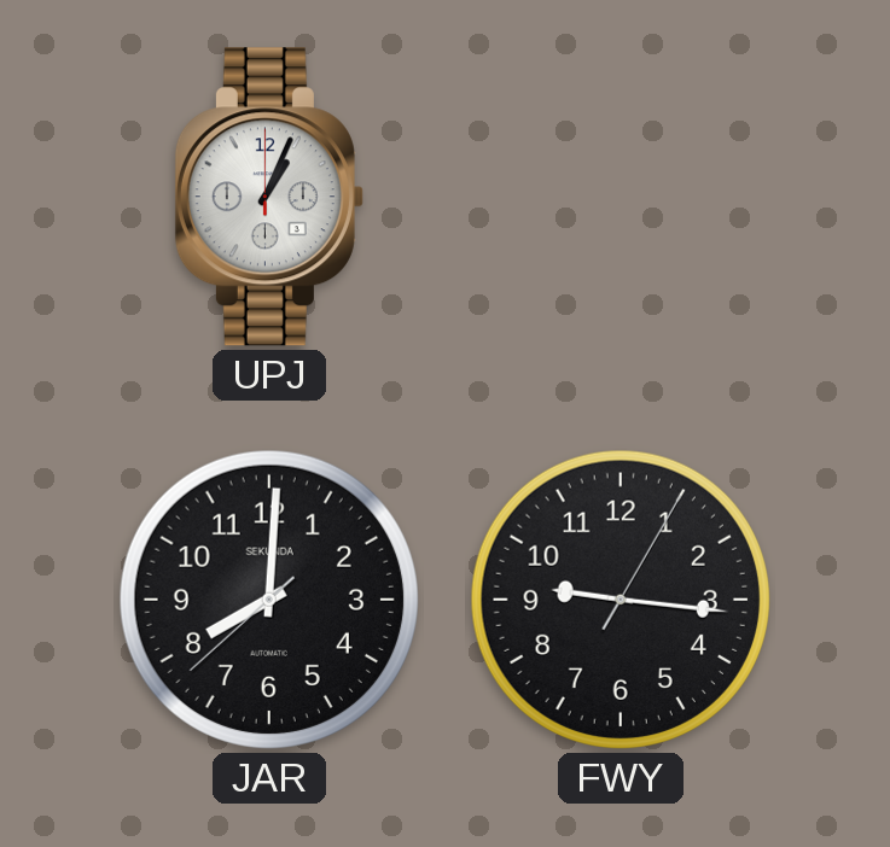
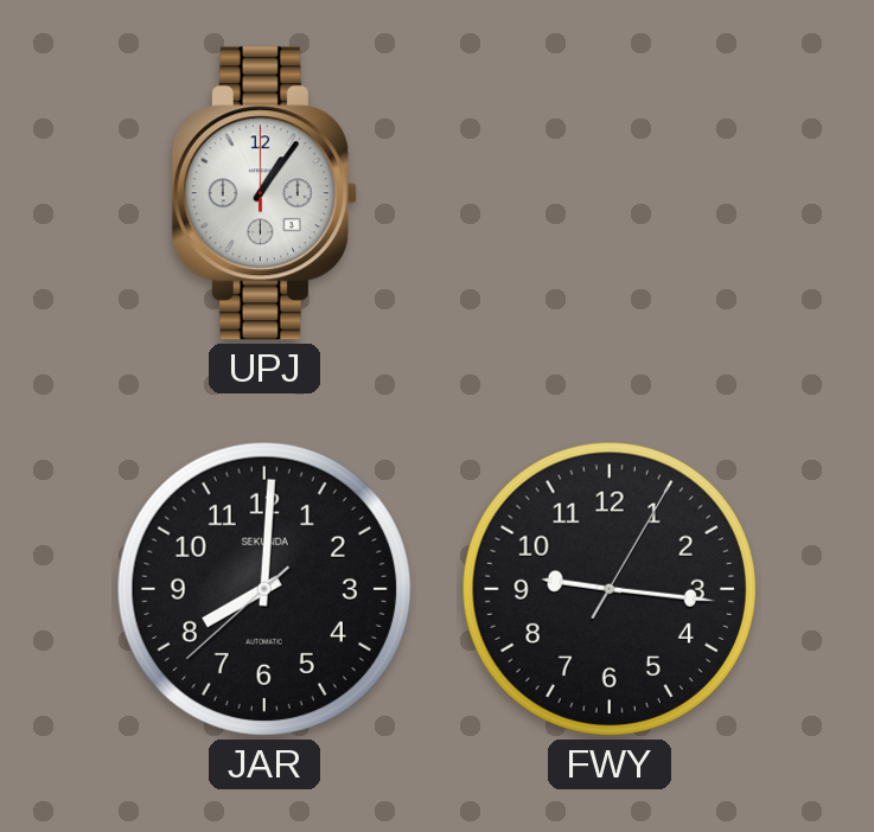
UPJ: 1:04 -> 1:06 (264, 193)
